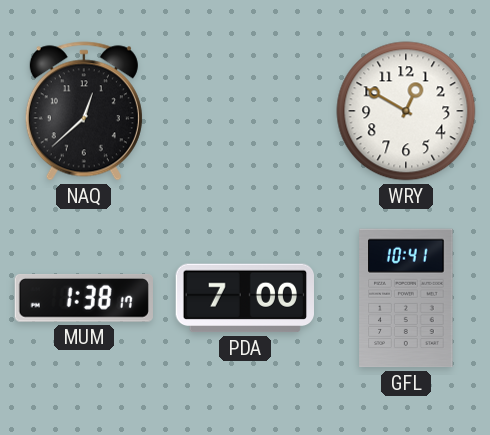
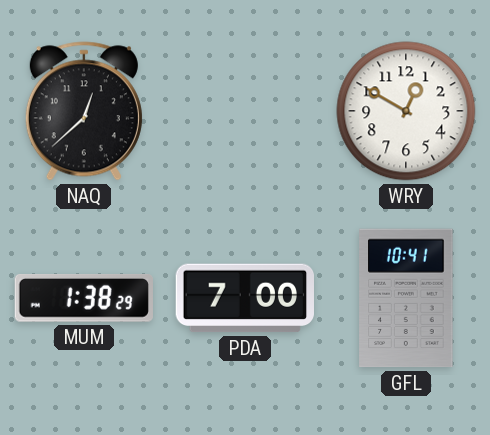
MUM: 1:38:17 -> 1:38:29 (84, 299)
